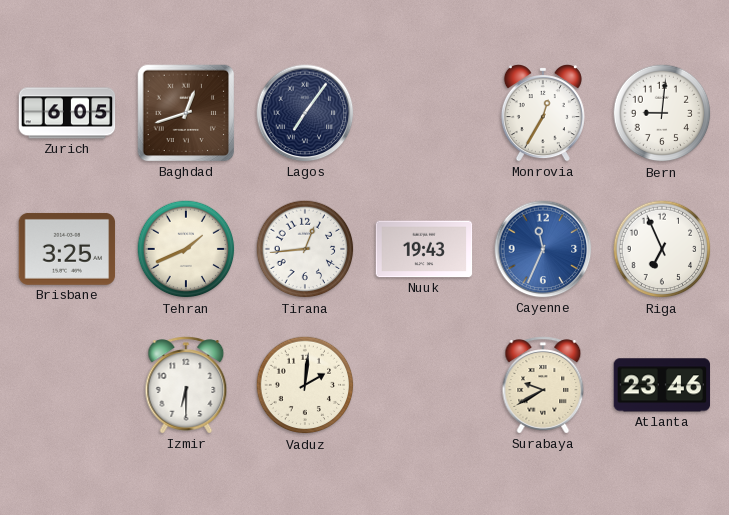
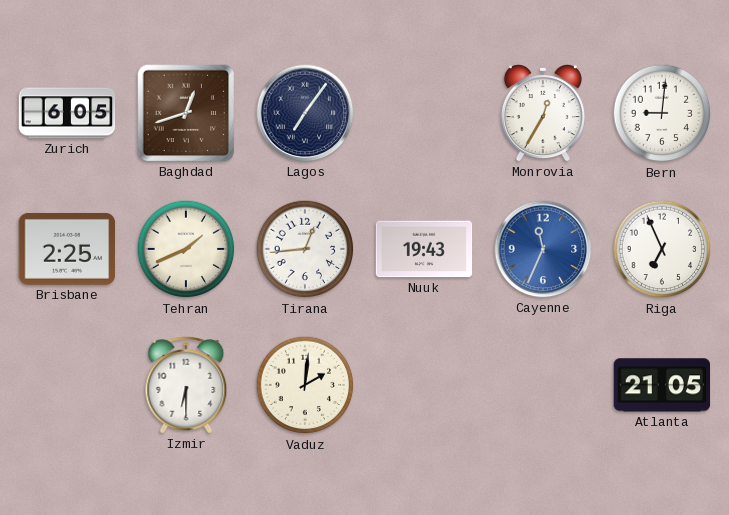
Brisbane: 3:25 -> 2:25 (67, 249)
Surabaya: 9:40 -> none (543, 385)
Atlanta: 23:46 -> 21:05 (662, 385)
